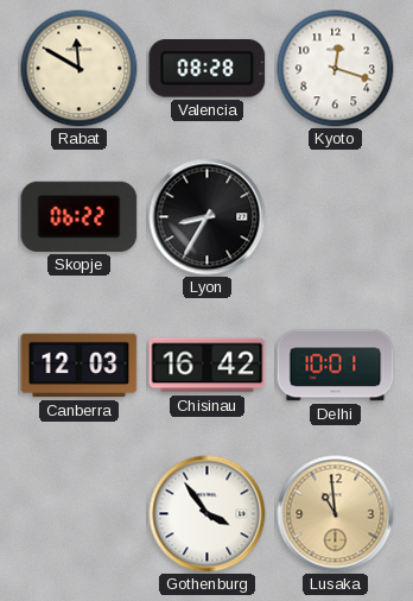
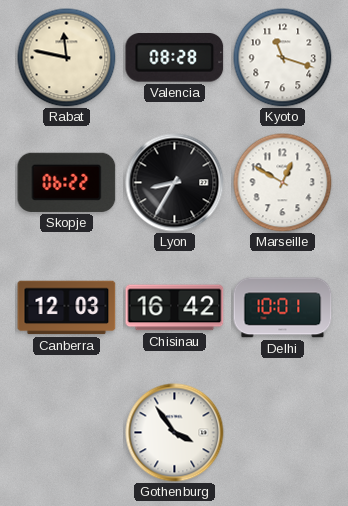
Rabat: 11:50 -> 11:47 (67, 58)
Kyoto: 12:18 -> 11:18 (283, 58)
Marseille: none -> 12:50 (283, 183)
Lusaka: 10:59 -> none (336, 514)
